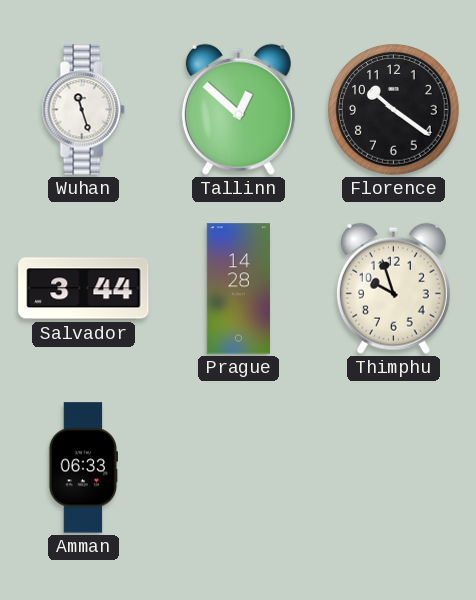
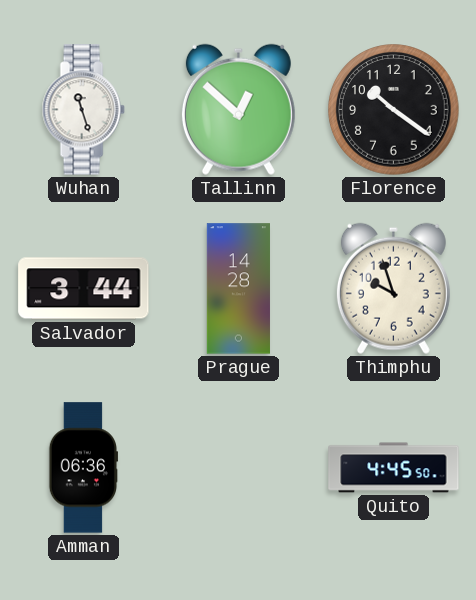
Amman: 06:33 -> 06:36 (82, 468)
Quito: none -> 4:45 (394, 468)
